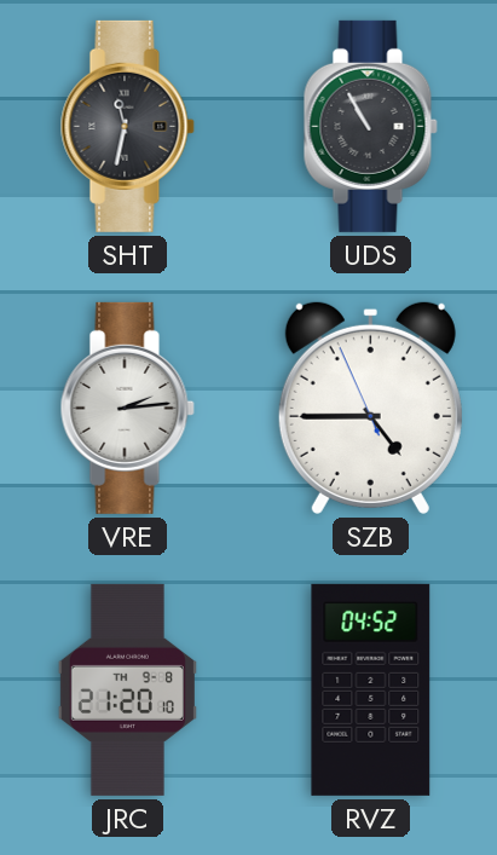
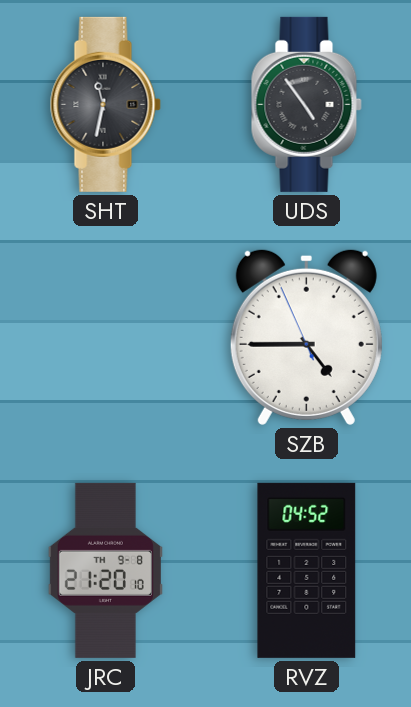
UDS: 10:55 -> 4:54 (306, 104)
VRE: 2:14 -> none (127, 408)
